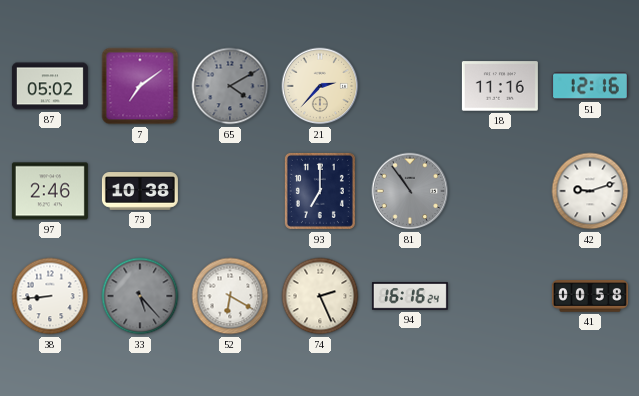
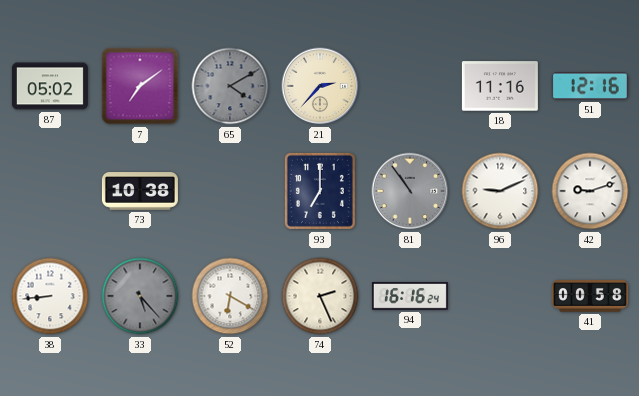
97: 2:46 -> none (50, 191)
96: none -> 9:11 (500, 191)
